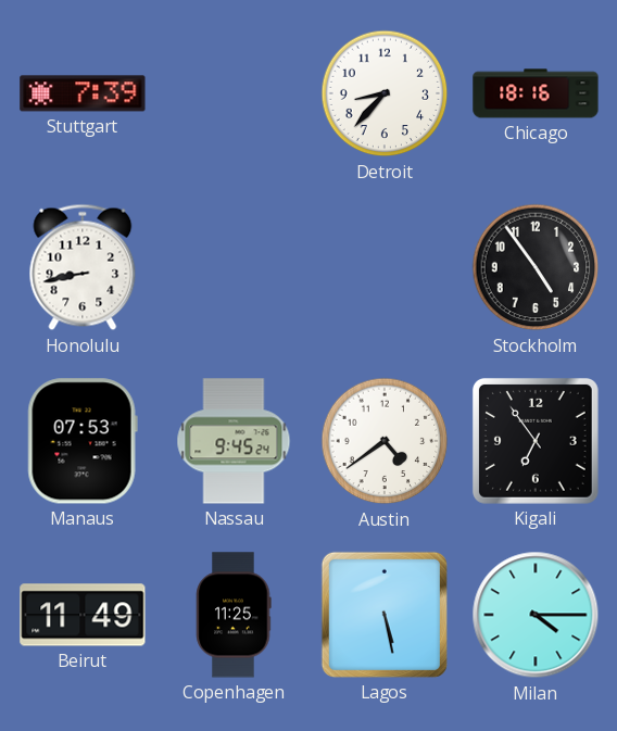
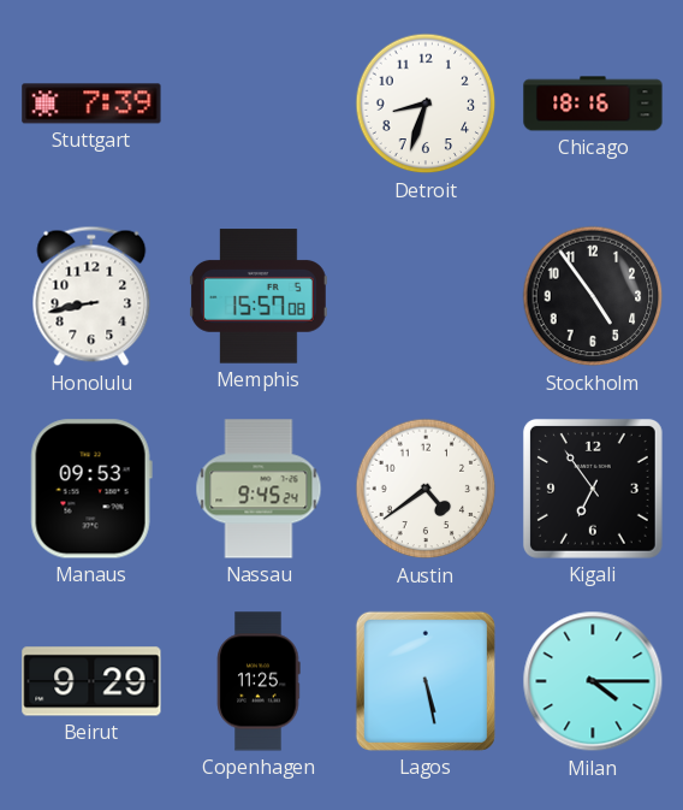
Detroit: 8:37 -> 8:33 (426, 104)
Memphis: none -> 15:57 (259, 296)
Manaus: 07:53 -> 09:53 (91, 489)
Beirut: 11:49 -> 9:29 (91, 681)
